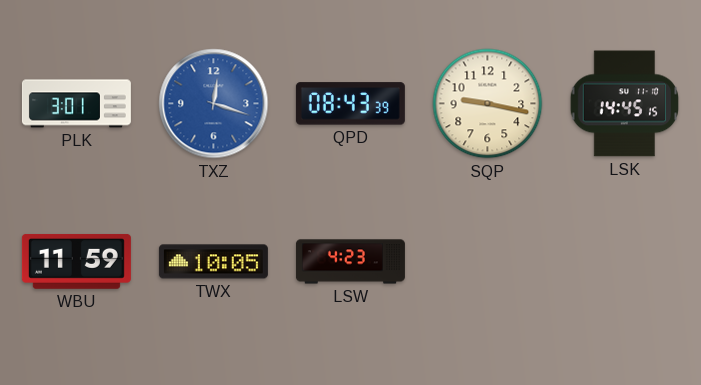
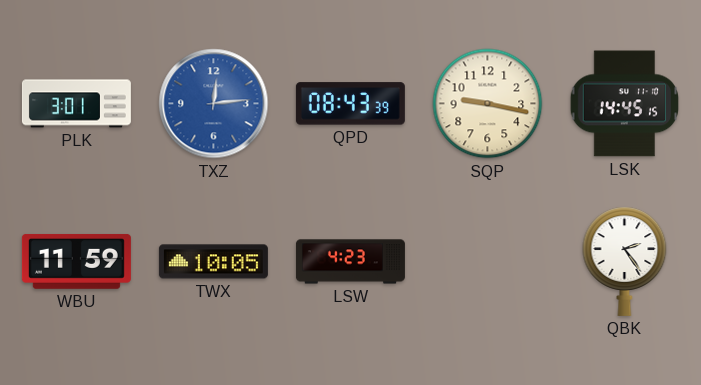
TXZ: 12:18 -> 12:14 (214, 104)
QBK: none -> 2:24 (625, 261)
